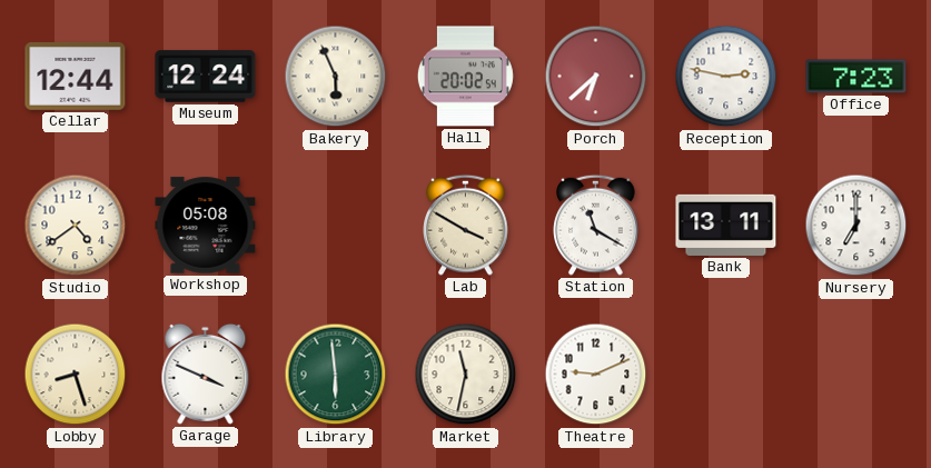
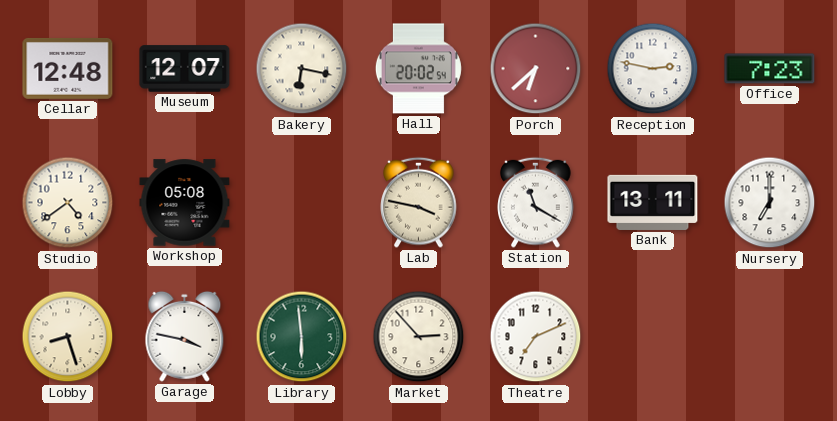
Cellar: 12:44 -> 12:48 (68, 68)
Museum: 12:24 -> 12:07 (185, 69)
Bakery: 5:56 -> 6:17 (302, 69)
Lab: 3:50 -> 3:47 (419, 202)
Garage: 3:49 -> 3:47 (185, 336)
Market: 11:32 -> 2:53 (419, 337)
Theatre: 9:11 -> 7:11 (536, 337)
